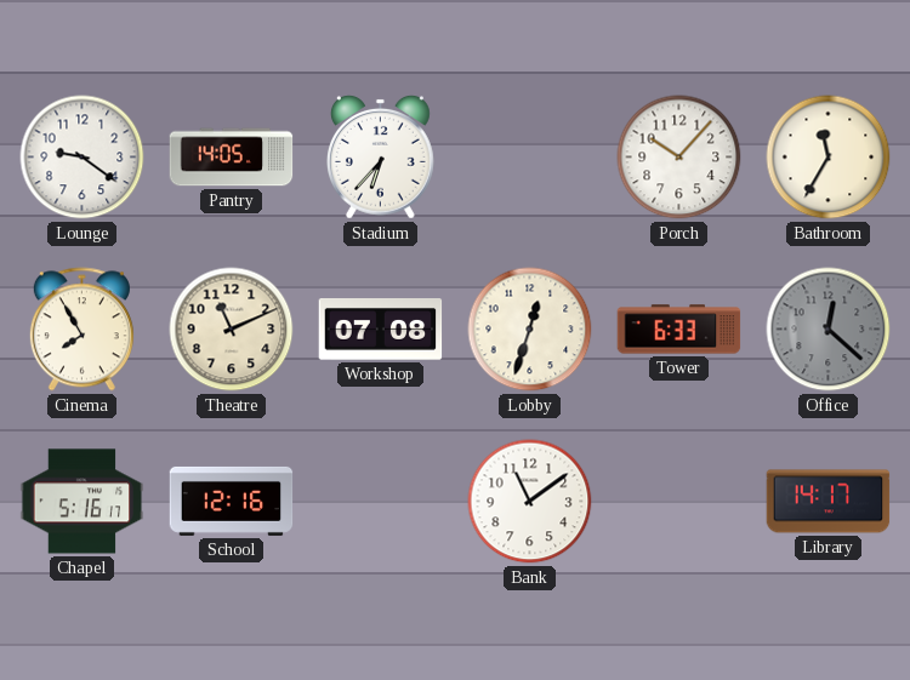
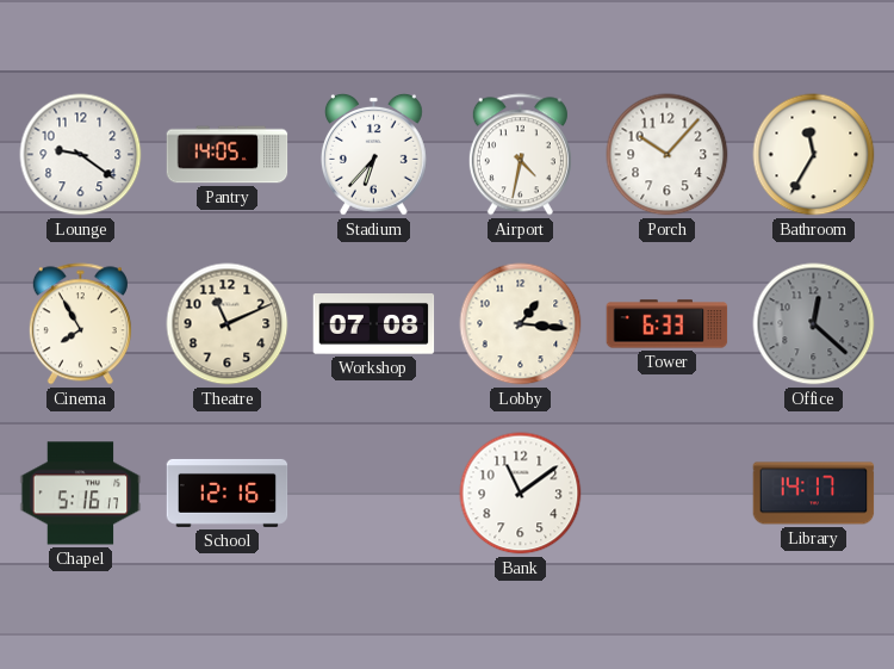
Airport: none -> 4:32 (520, 155)
Lobby: 12:33 -> 1:16 (521, 324)
